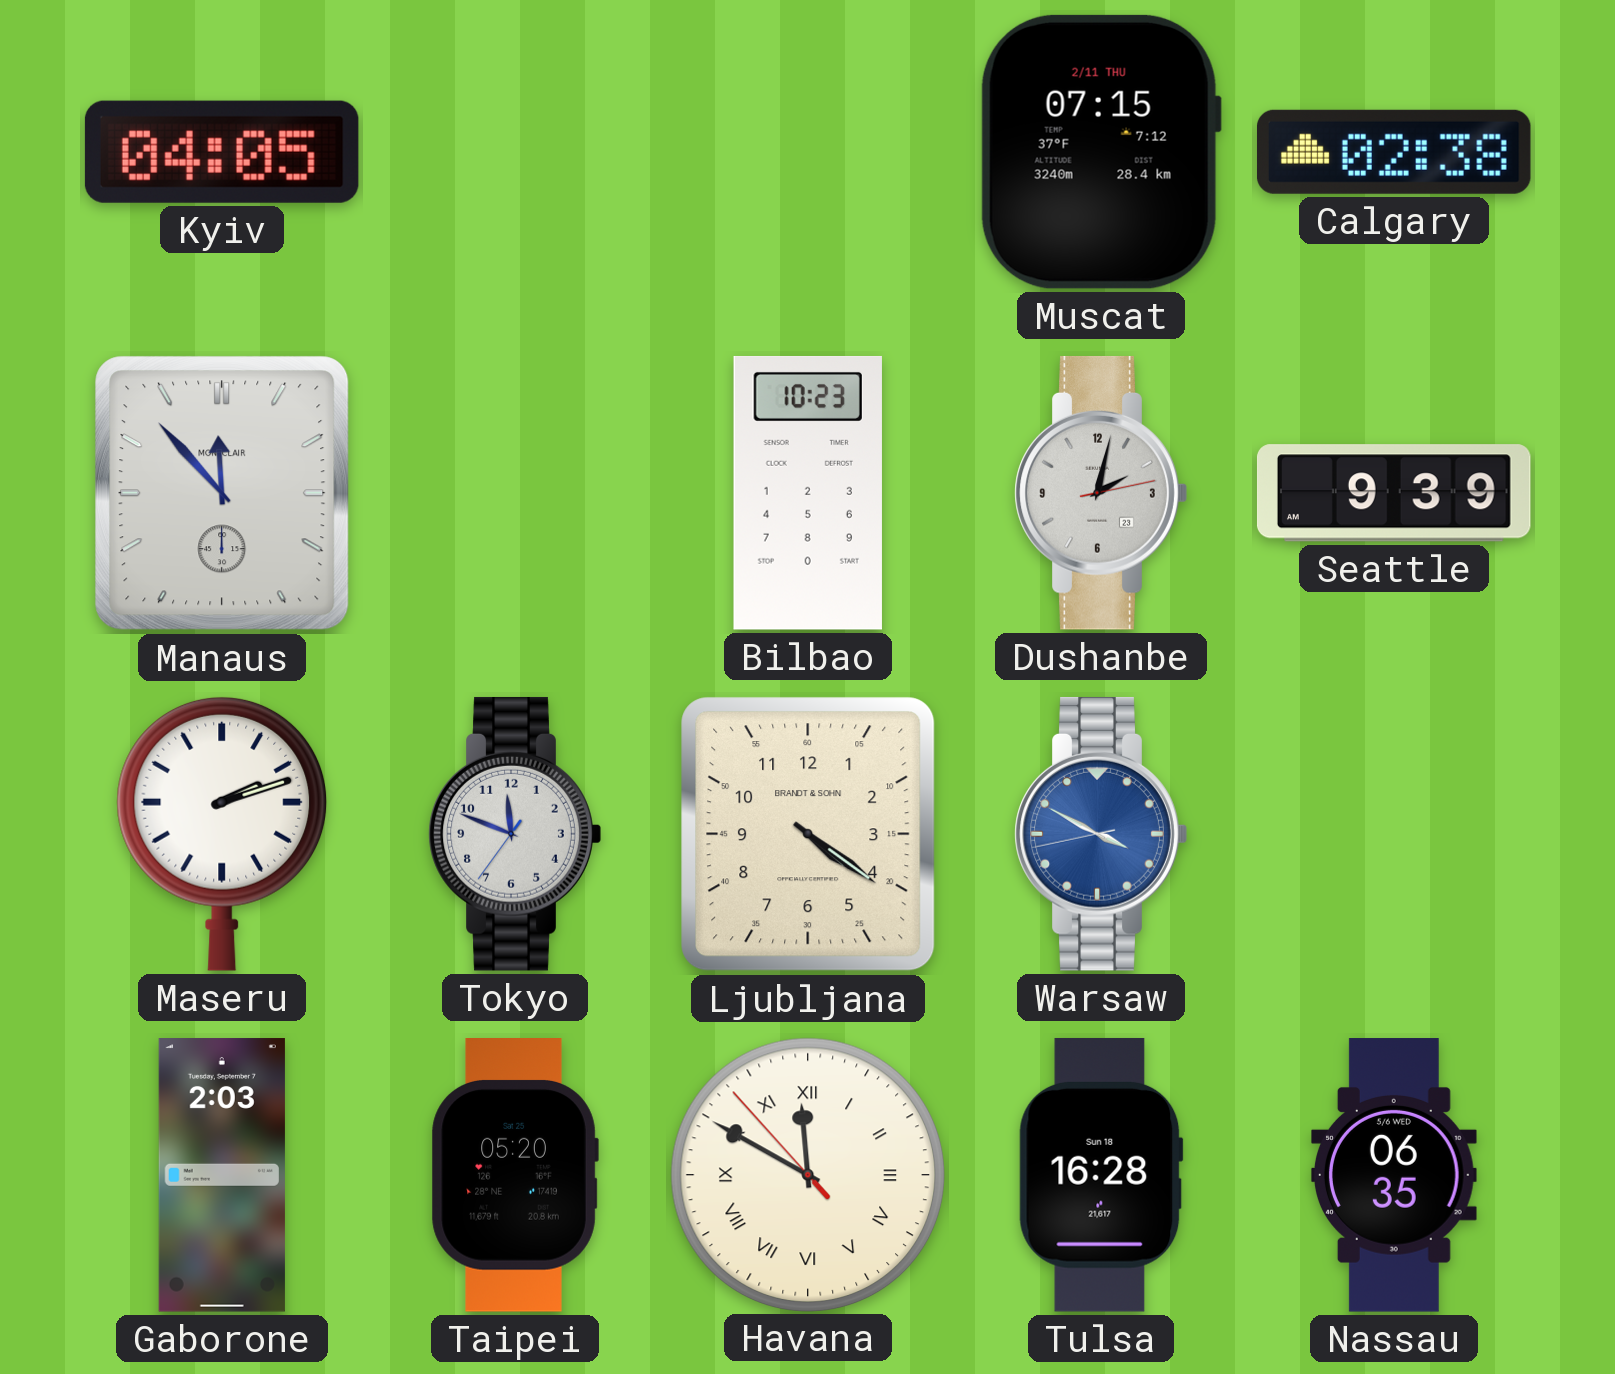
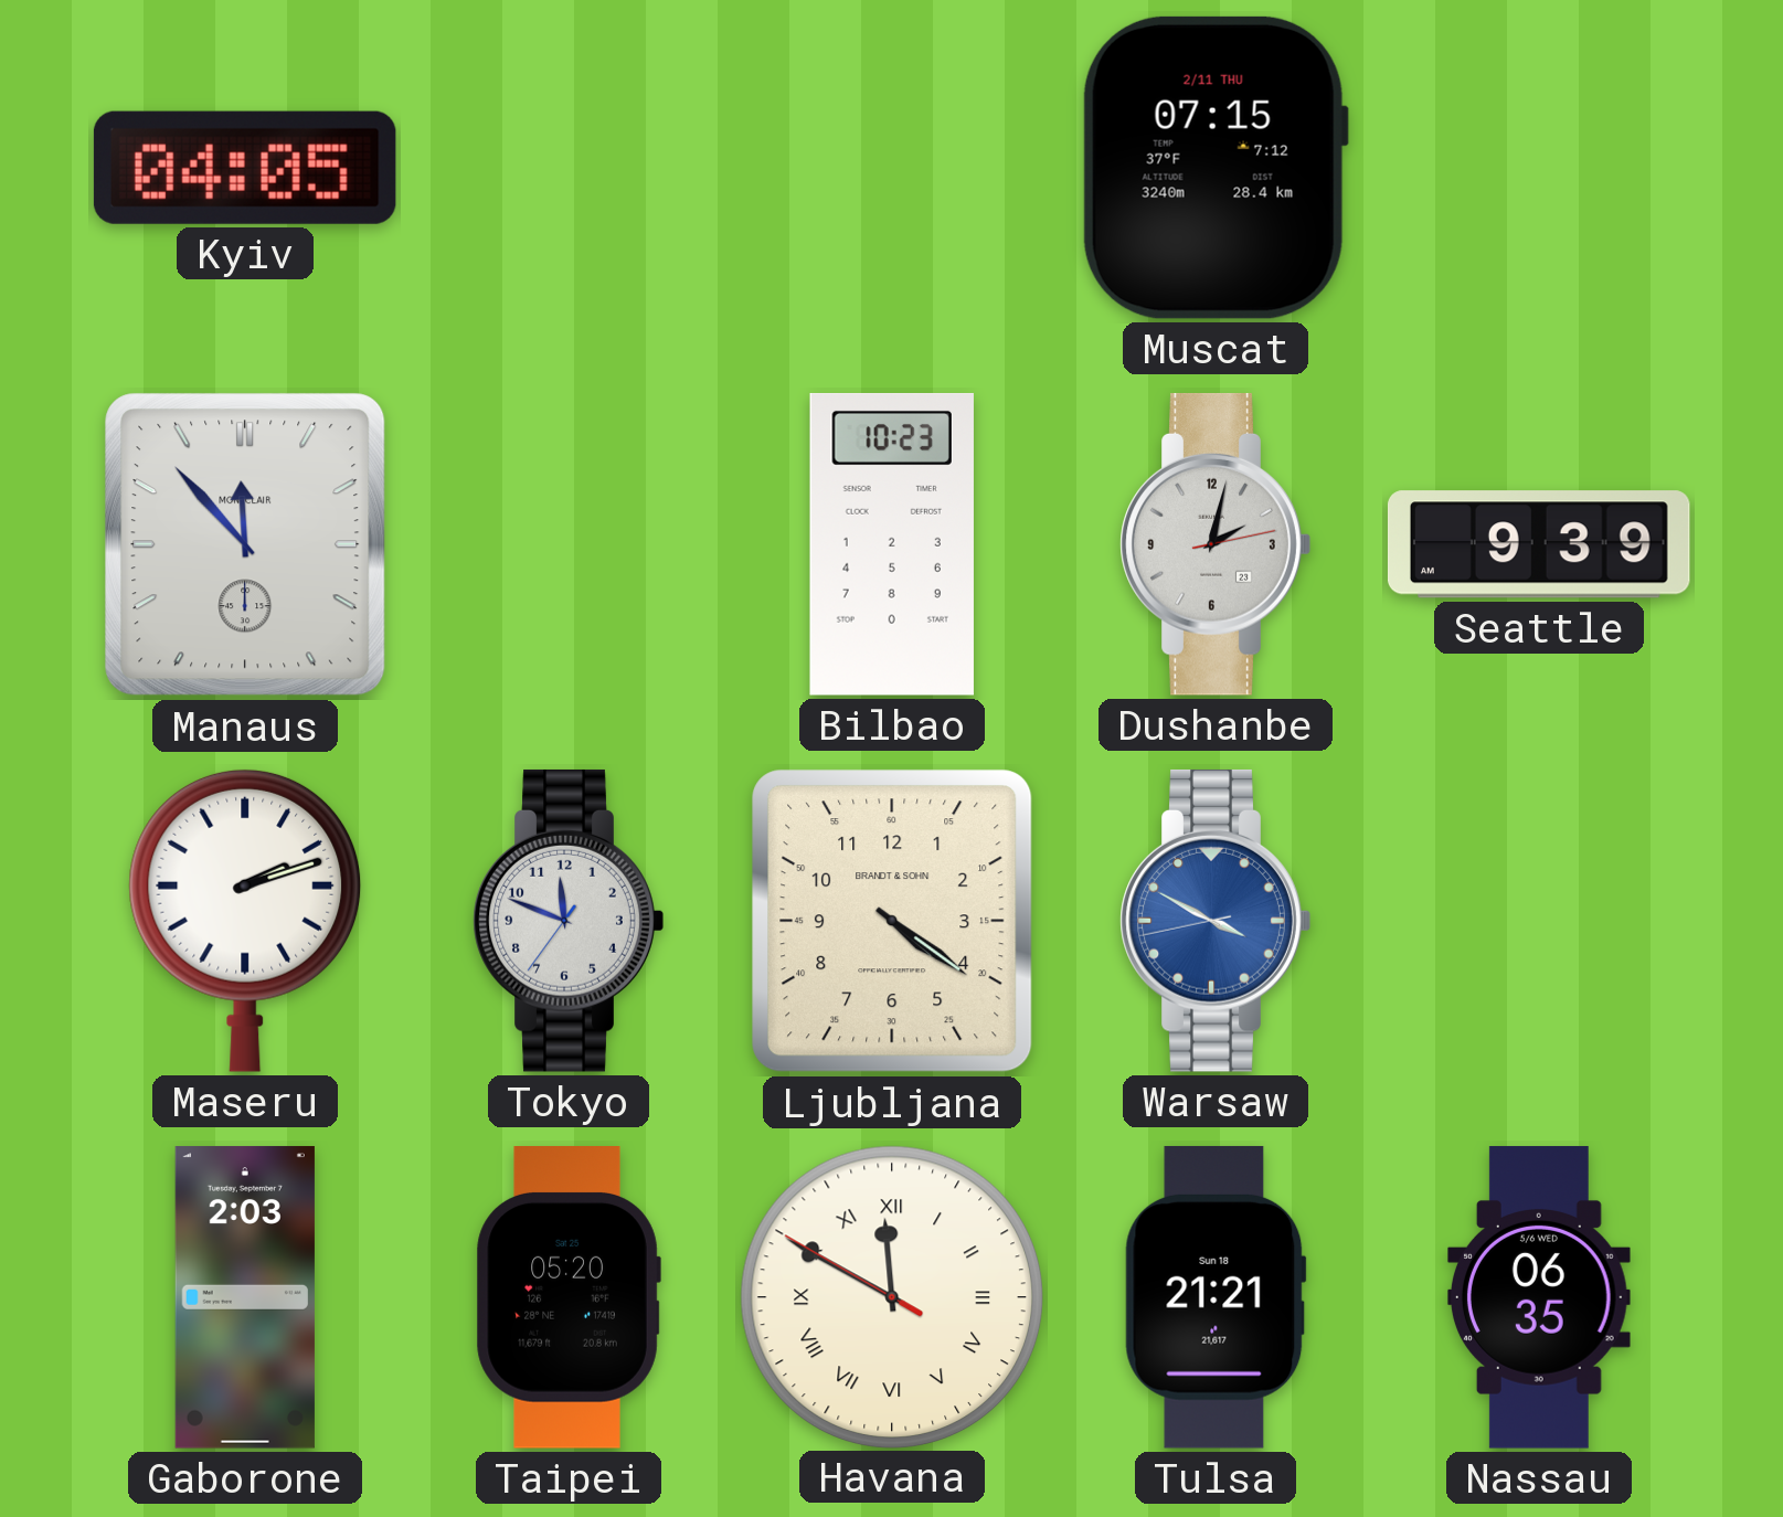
Calgary: 02:38 -> none (1394, 152)
Havana: 11:49:53 -> 11:49:50 (891, 1296)
Tulsa: 16:28 -> 21:21 (1216, 1297)
